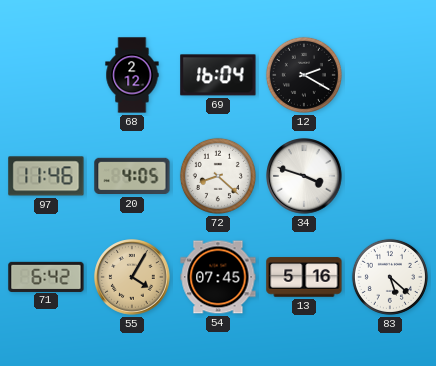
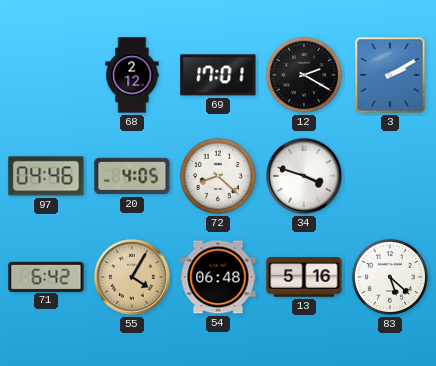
69: 16:04 -> 17:01 (218, 75)
3: none -> 2:10 (390, 75)
97: 11:46 -> 04:46 (46, 176)
54: 07:45 -> 06:48 (218, 277)
